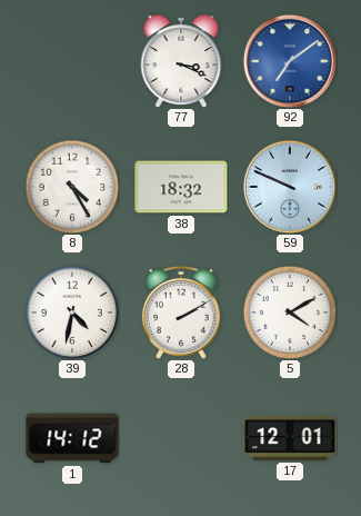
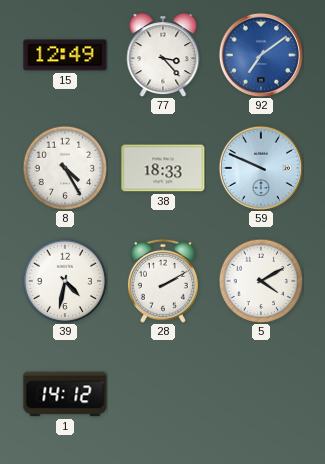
15: none -> 12:49 (65, 55)
77: 3:19 -> 3:23 (163, 55)
38: 18:32 -> 18:33 (163, 168)
17: 12:01 -> none (290, 438)
